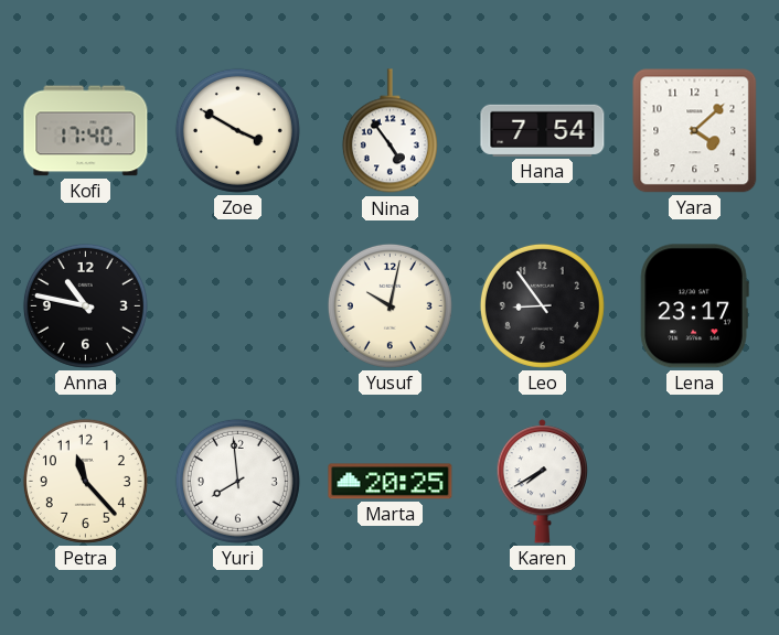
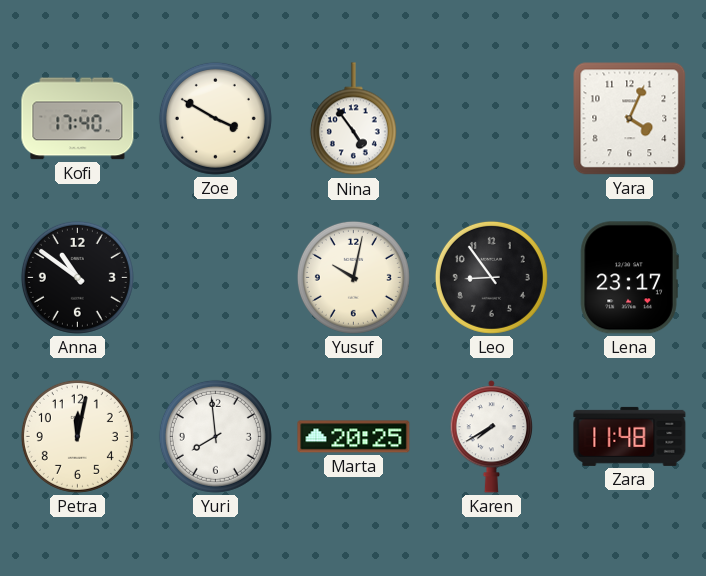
Hana: 7:54 -> none (543, 130)
Yara: 4:08 -> 4:04 (630, 119)
Anna: 10:47 -> 10:51 (77, 277)
Petra: 11:23 -> 12:02 (77, 436)
Zara: none -> 11:48 (630, 436)
